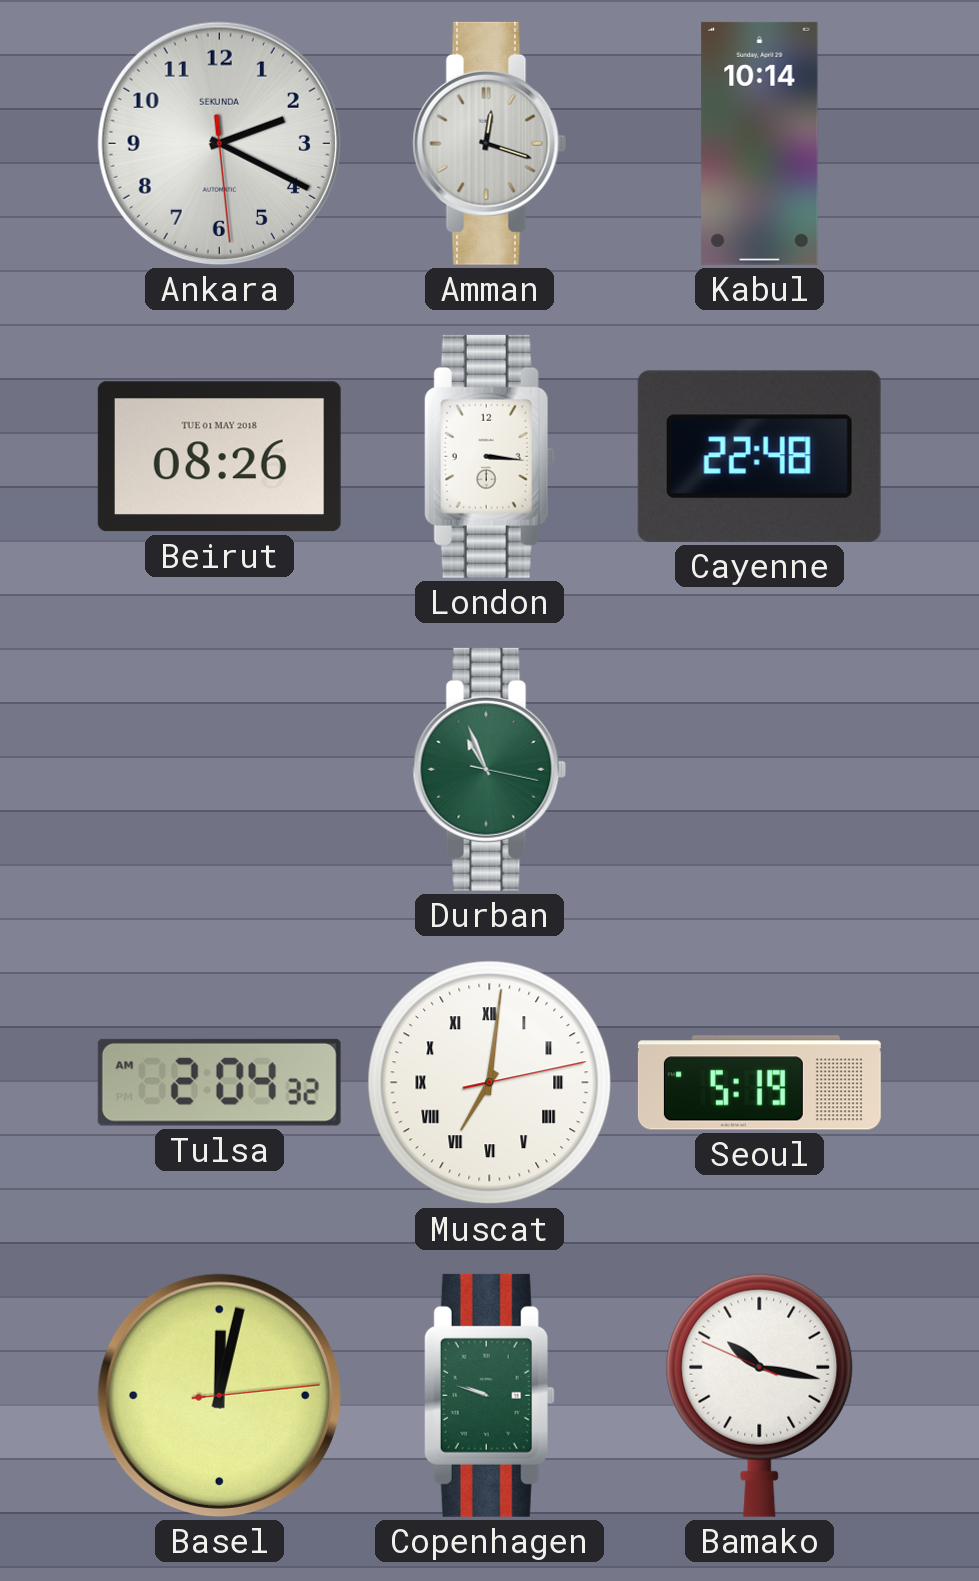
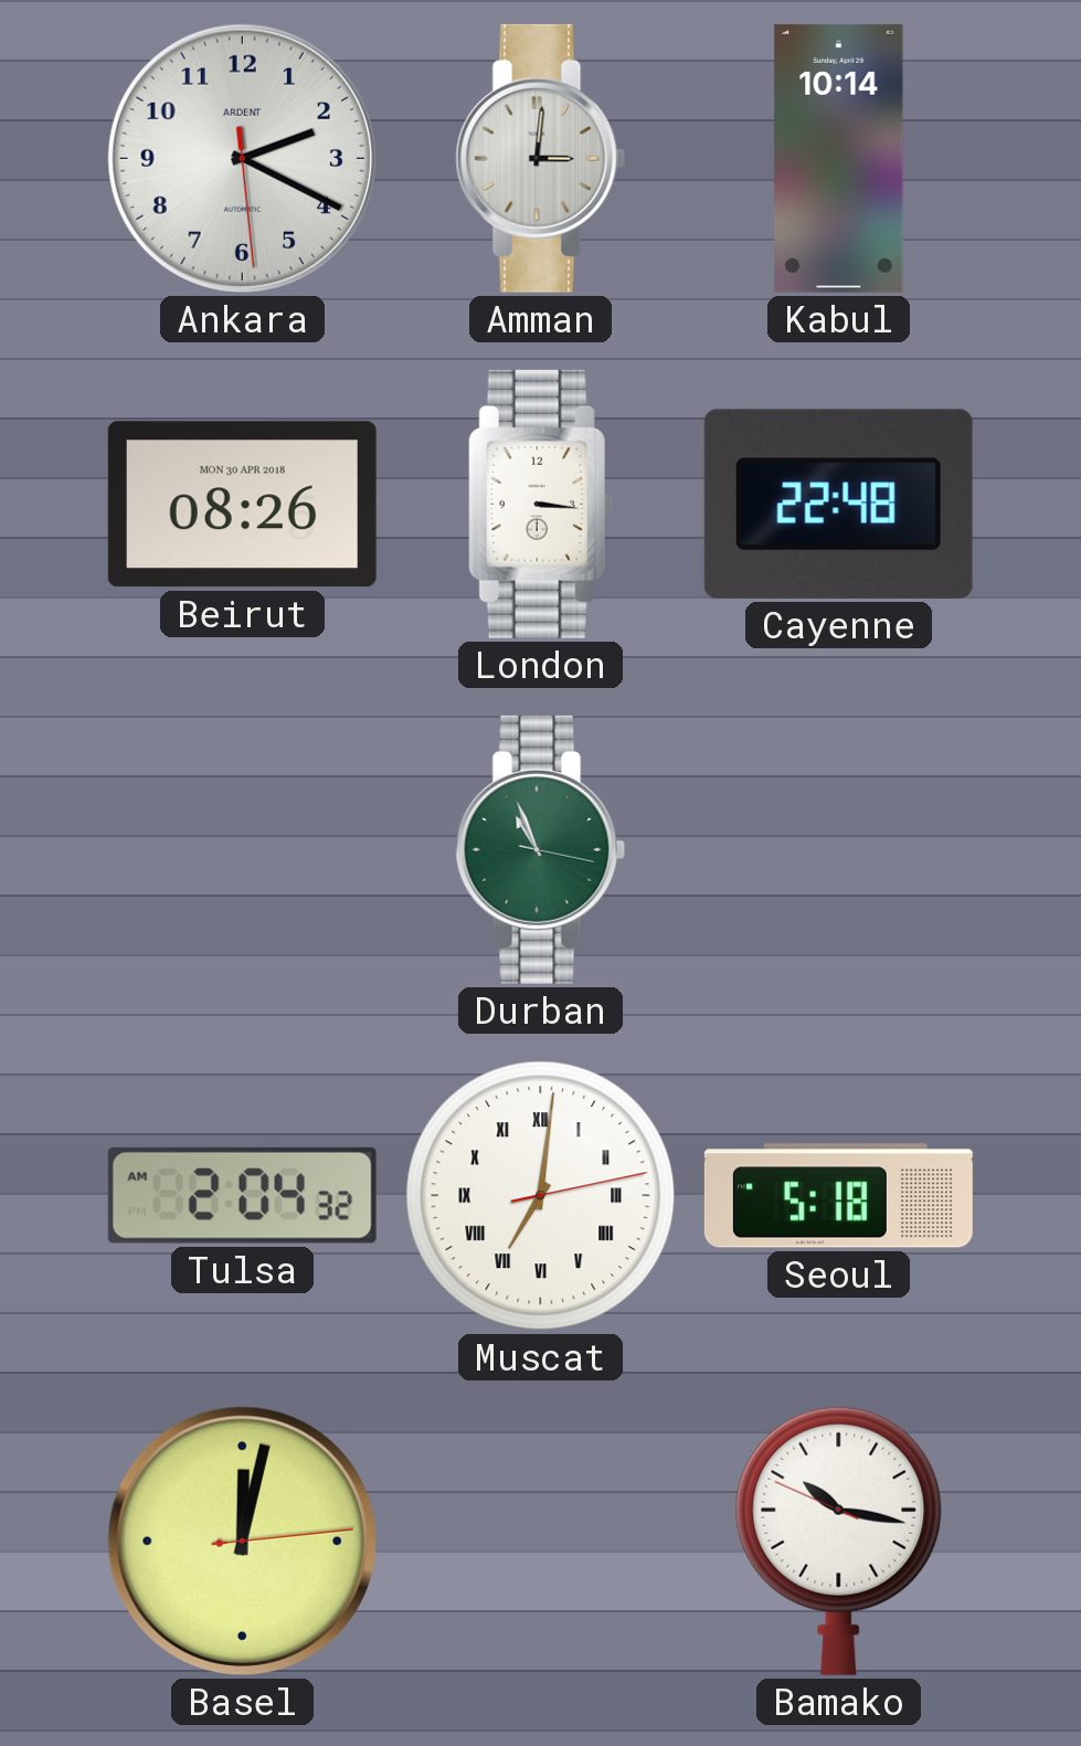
Ankara brand: SEKUNDA -> ARDENT (242, 158)
Amman: 12:18 -> 3:01 (541, 158)
Beirut date: TUE 01 MAY 2018 -> MON 30 APR 2018 (242, 505)
Seoul: 5:19 -> 5:18 (838, 1196)
Copenhagen: 9:48 -> none (489, 1395)
